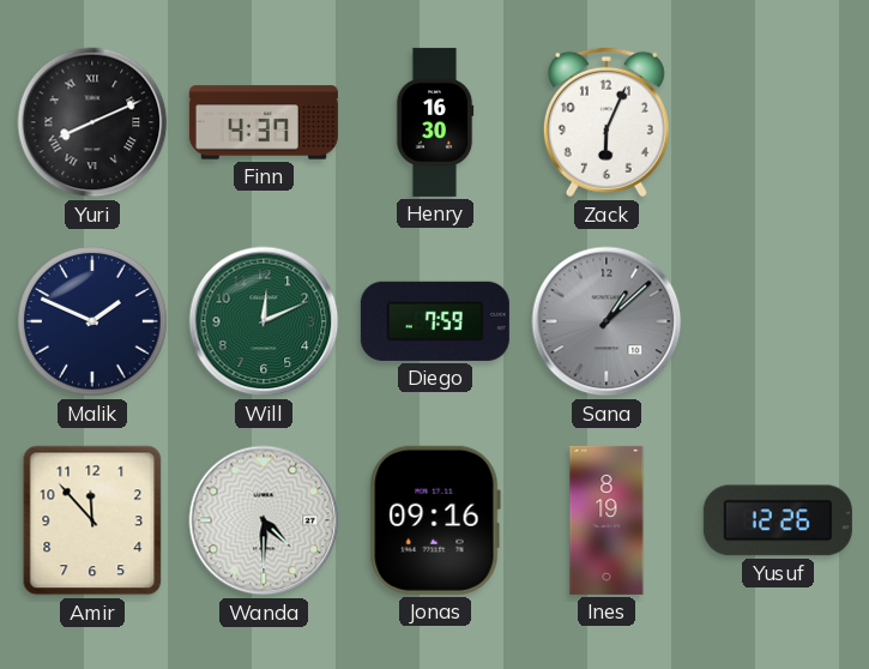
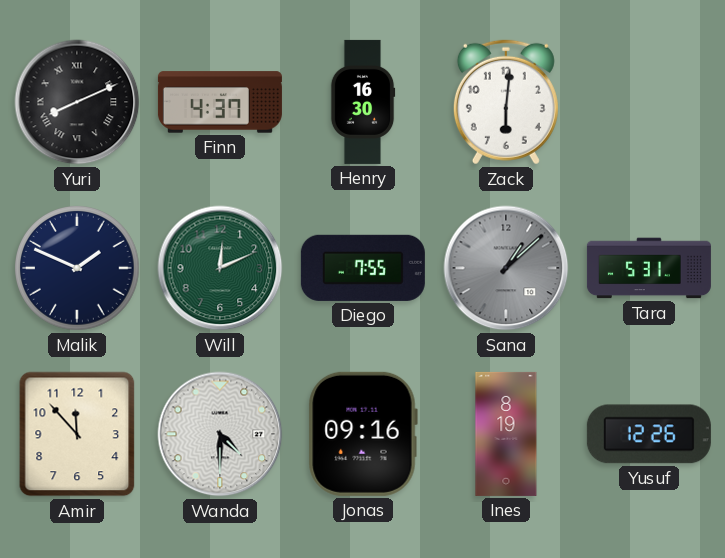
Zack: 6:04 -> 6:01 (506, 102)
Diego: 7:59 -> 7:55 (363, 268)
Tara: none -> 5:31 (649, 268)
